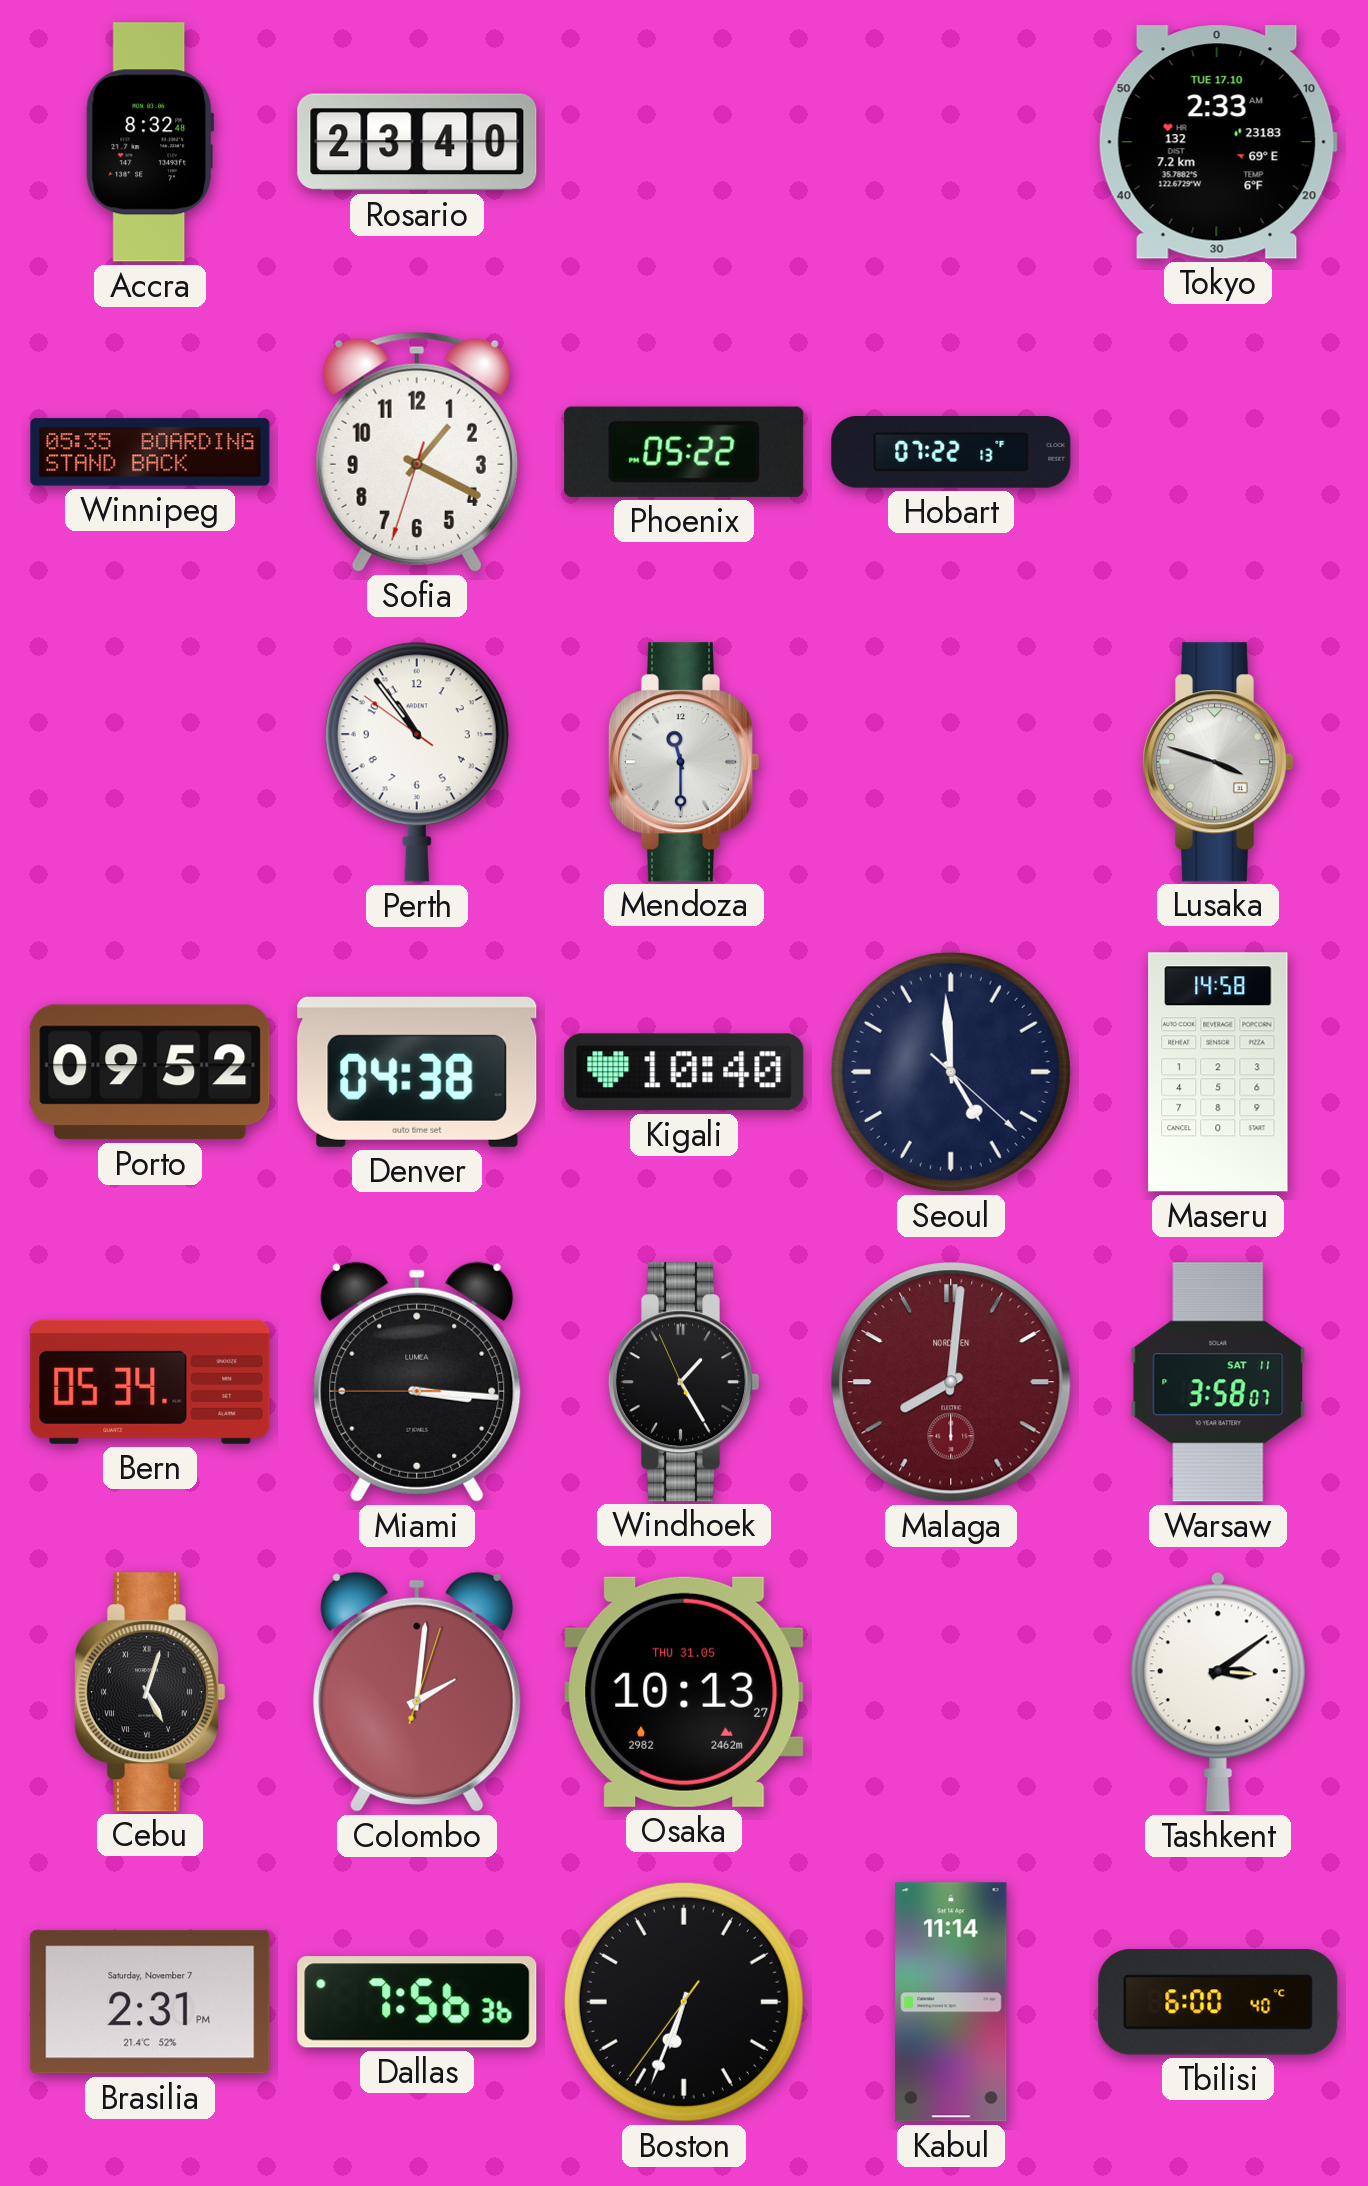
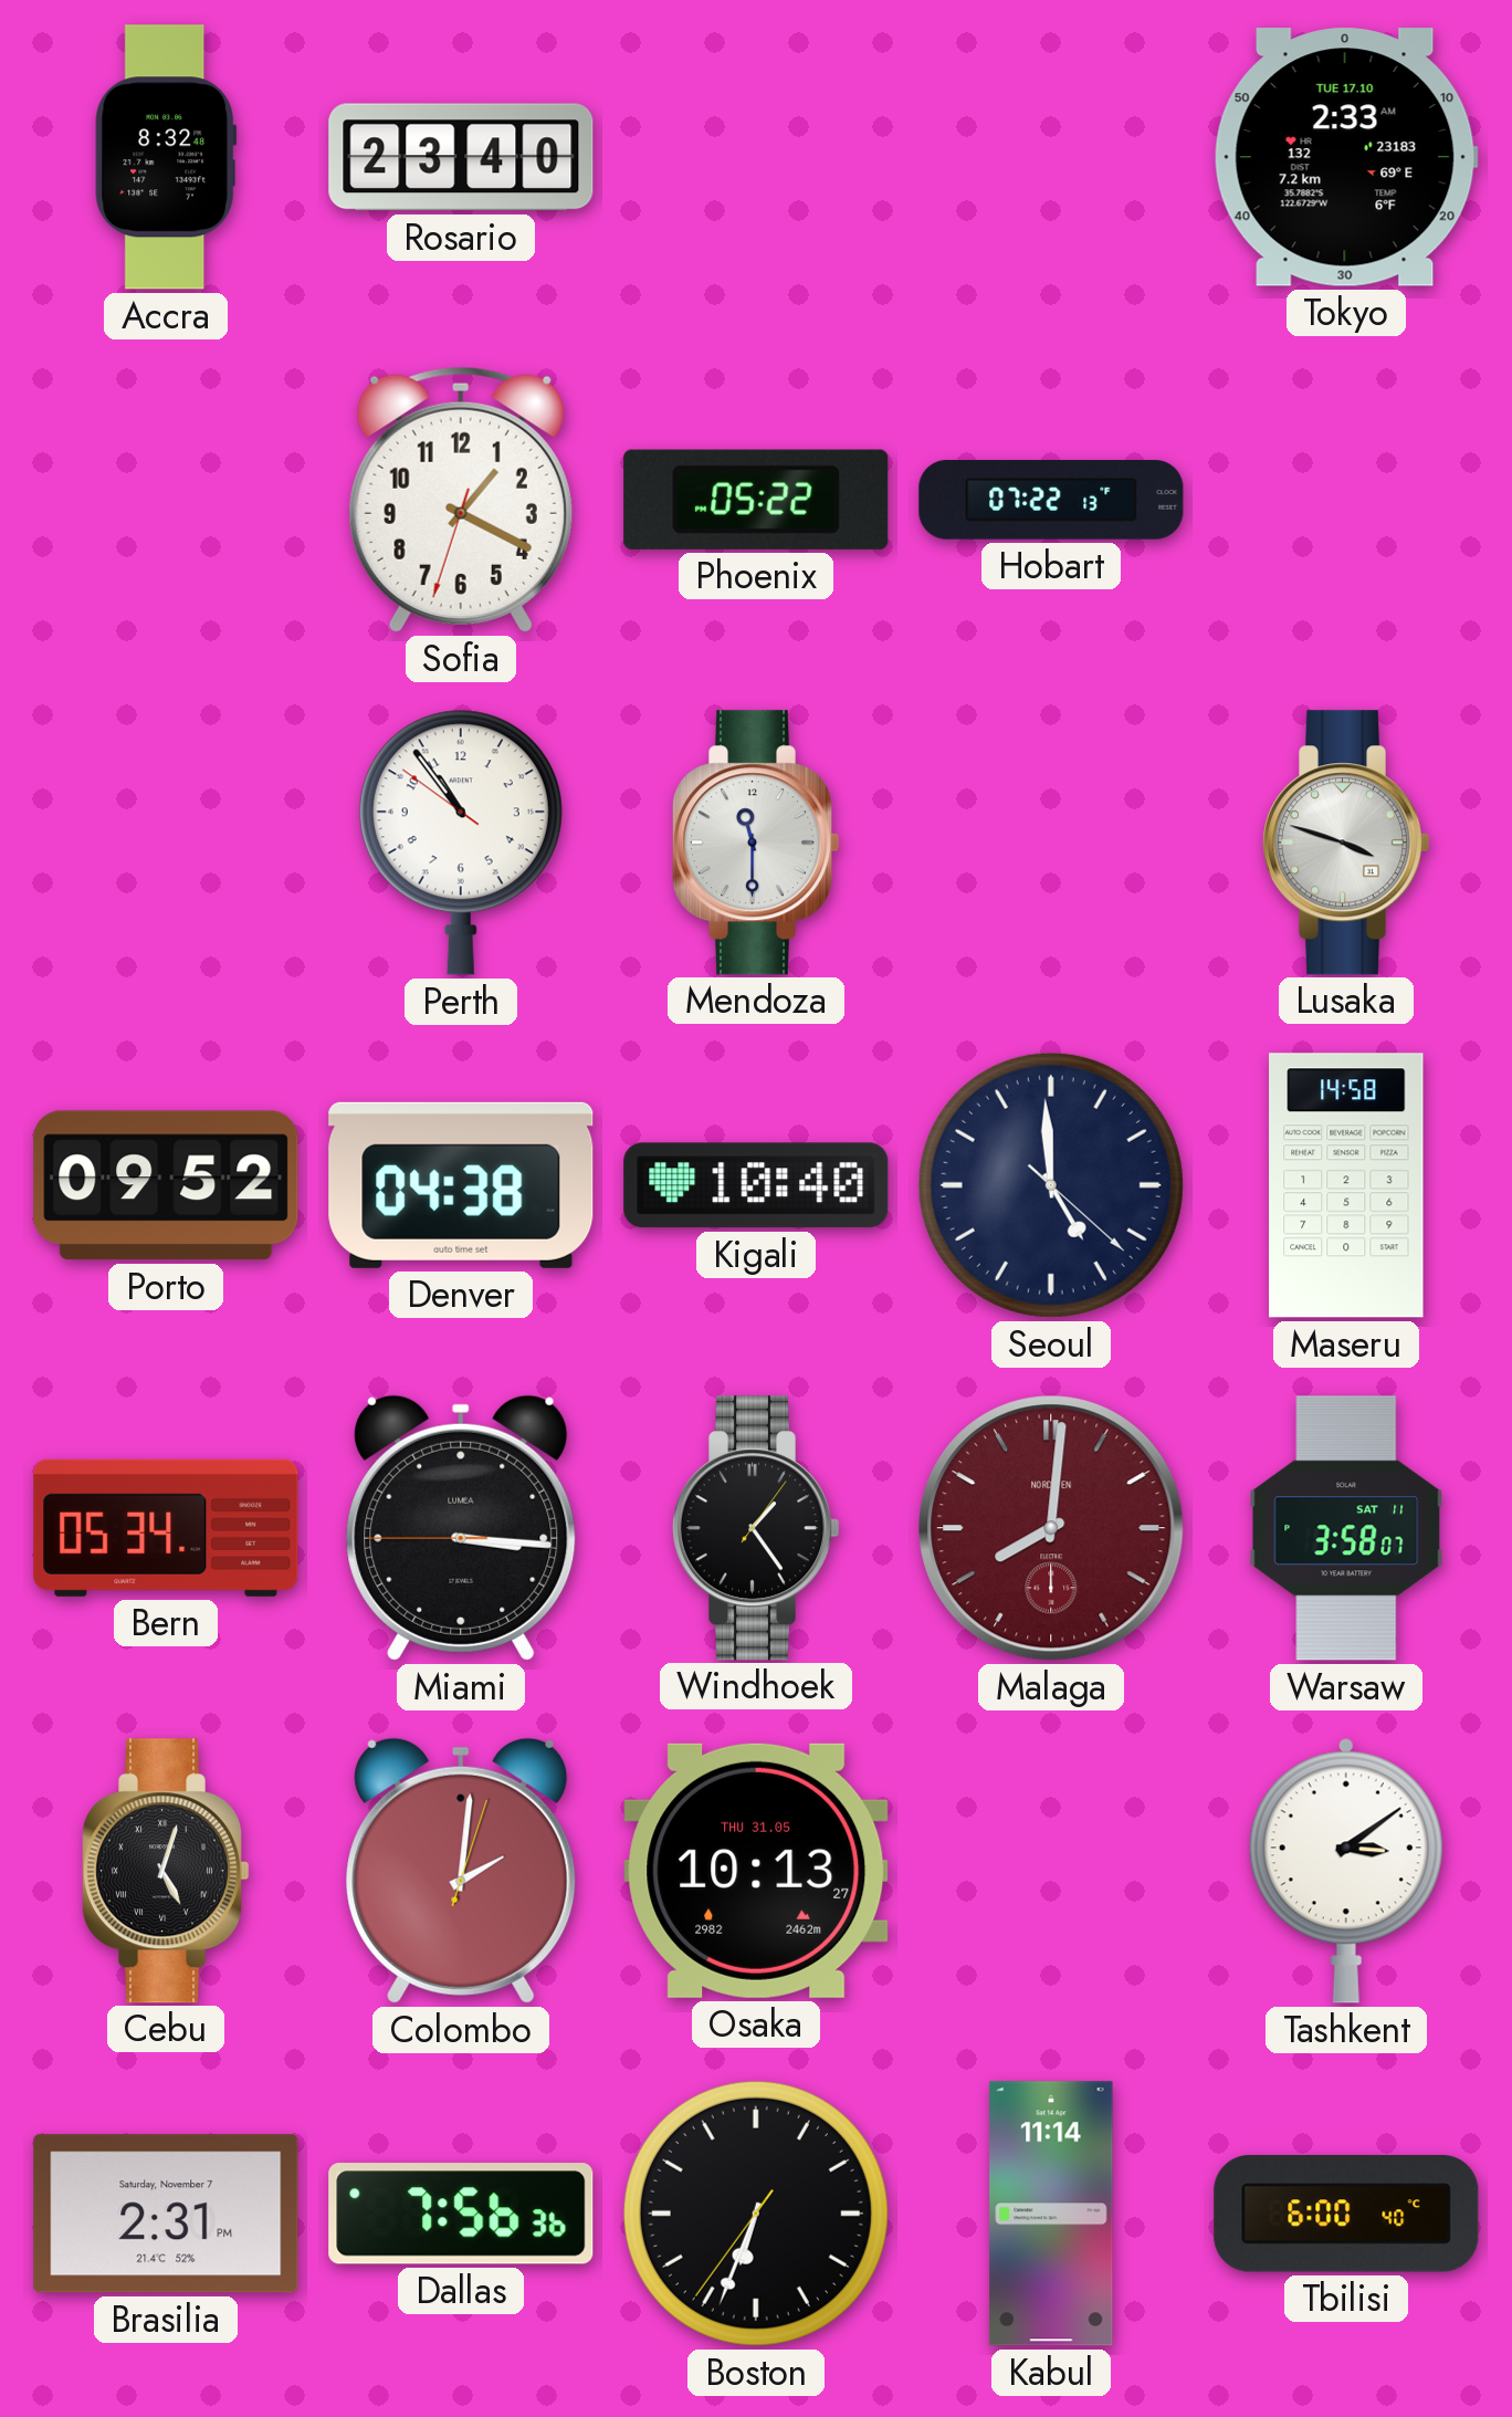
Winnipeg: 05:35 -> none (150, 452)
Windhoek: 1:24:56 -> 1:24:06 (756, 1528)
